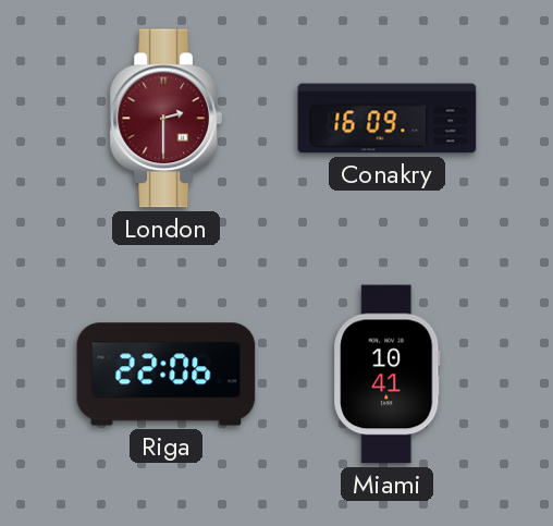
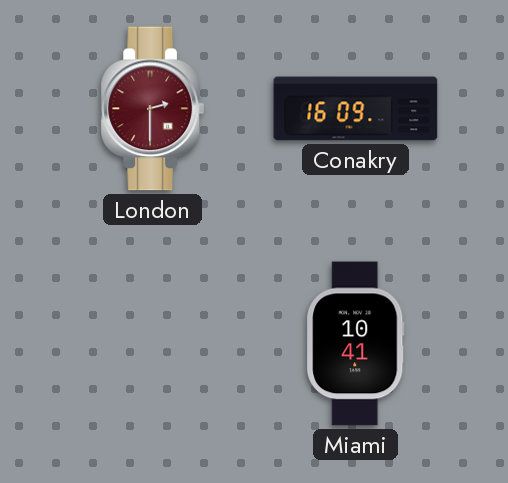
Riga: 22:06 -> none (167, 375)
